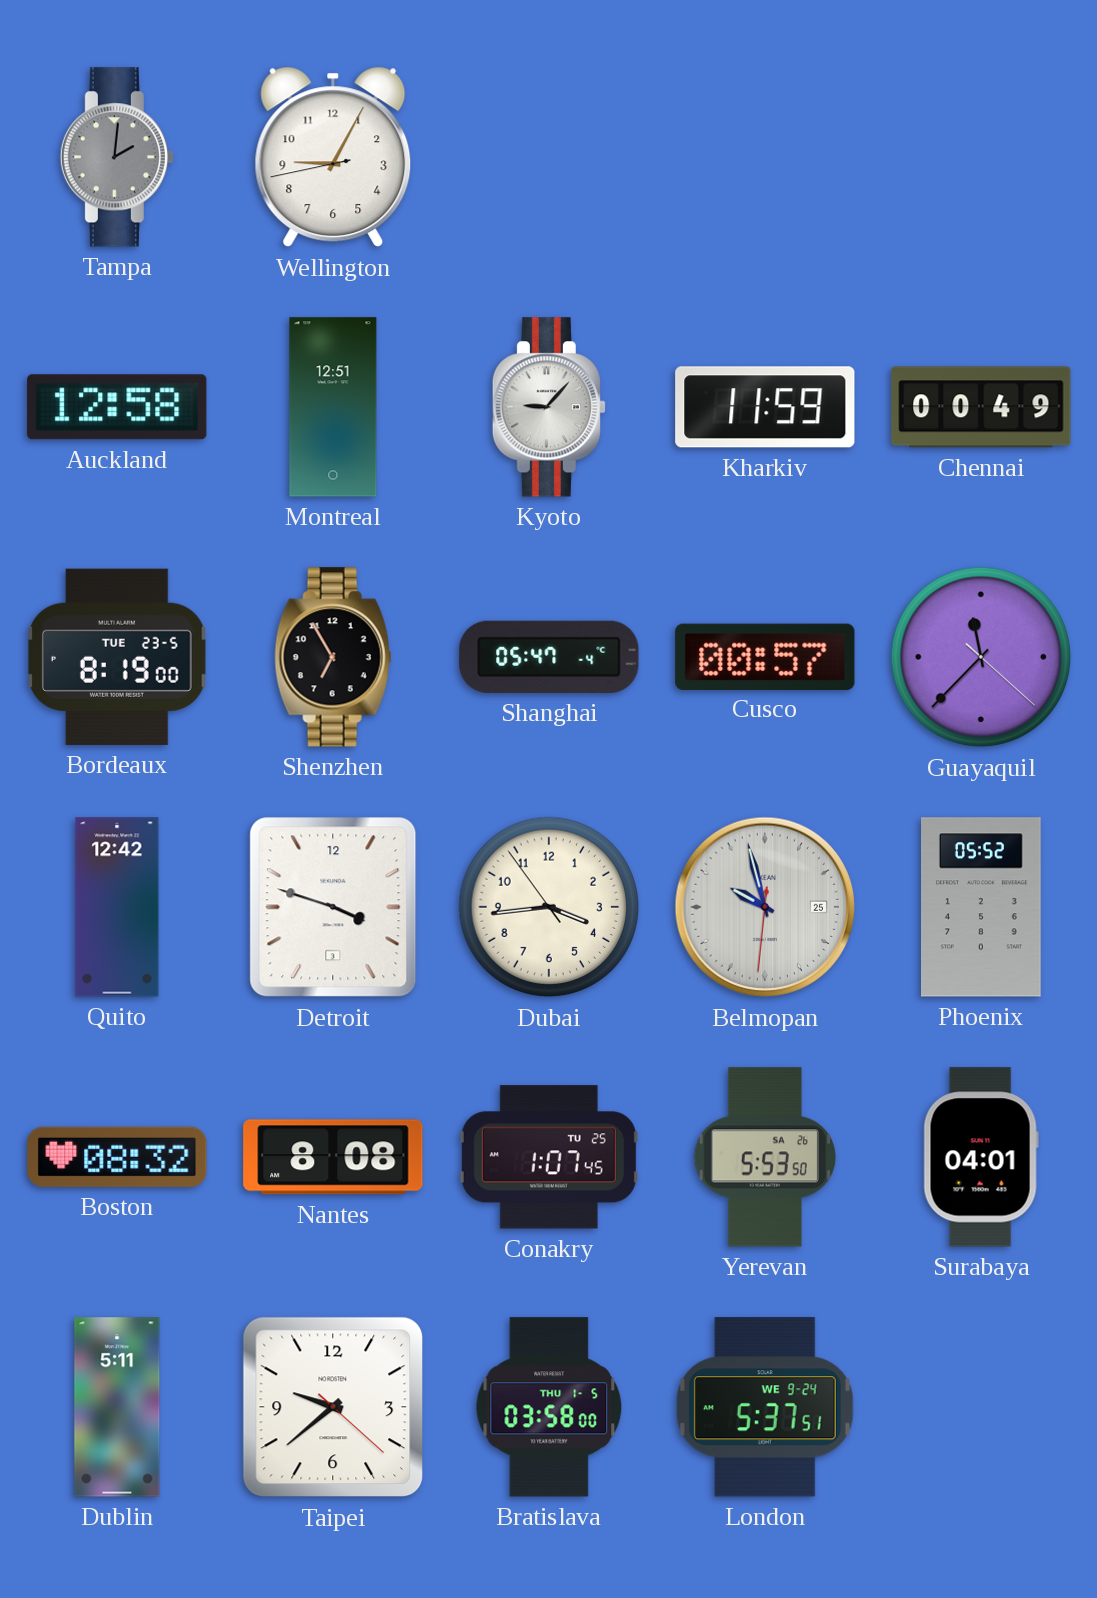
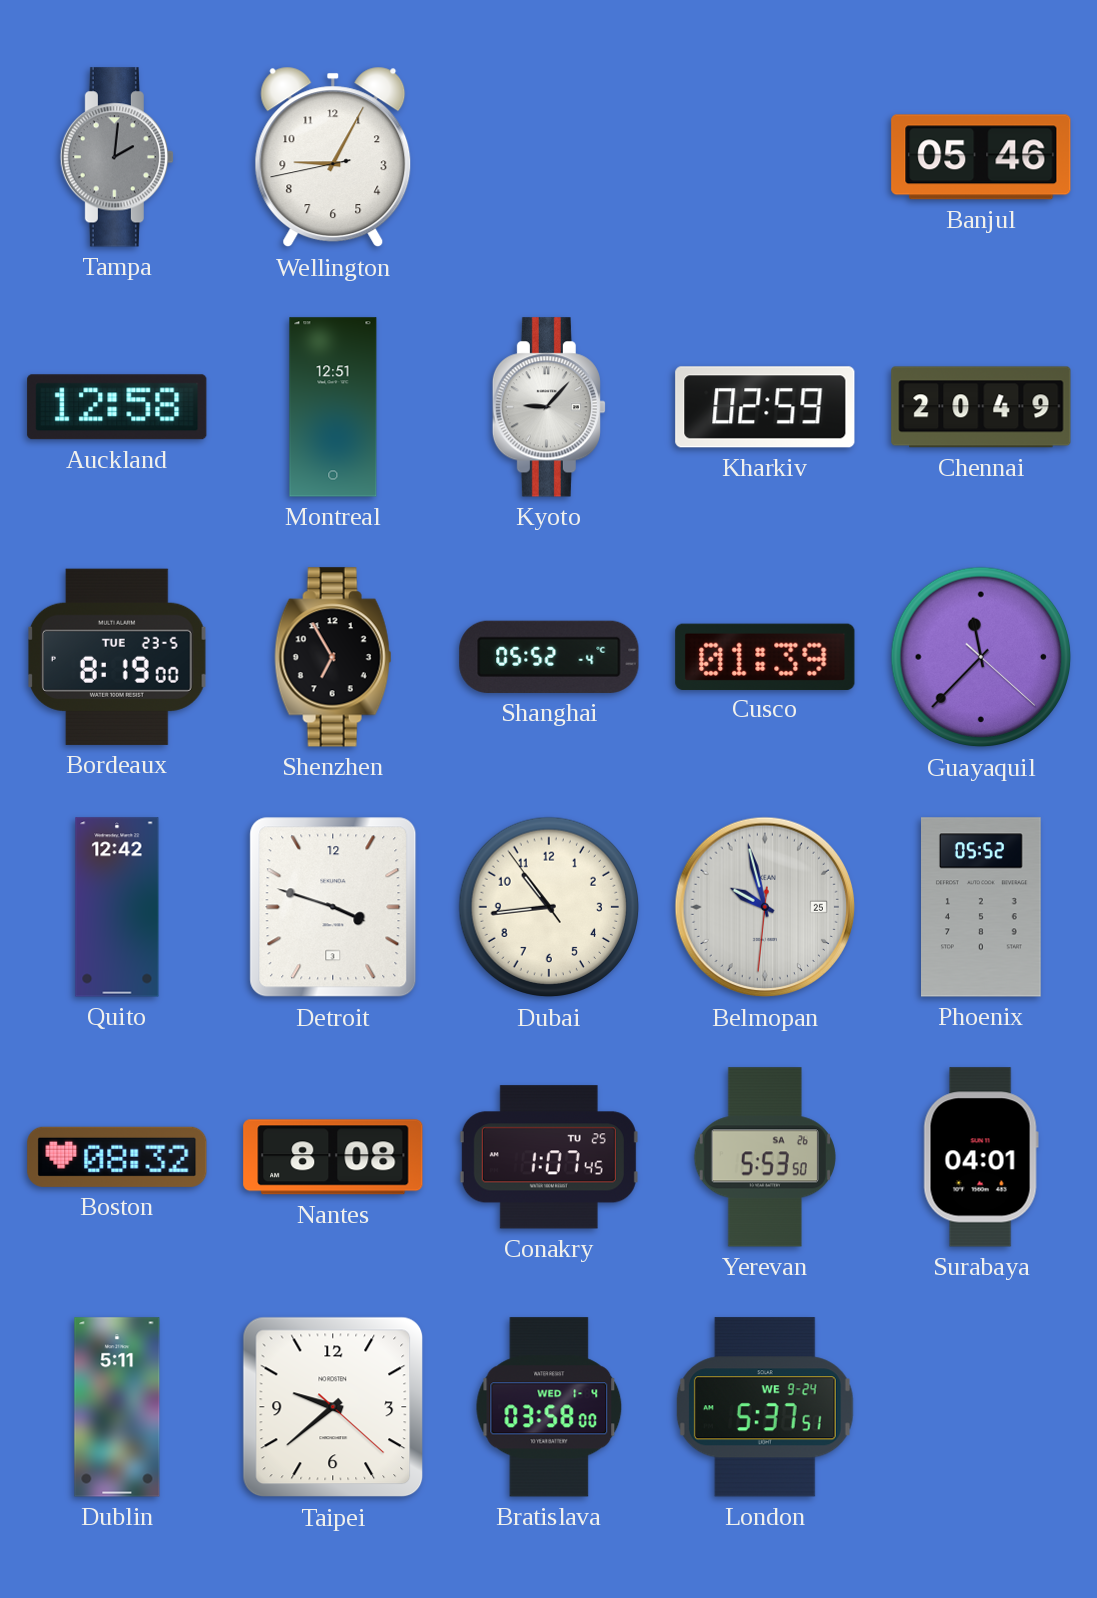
Banjul: none -> 05:46 (981, 157)
Kharkiv: 11:59 -> 02:59 (765, 407)
Chennai: 00:49 -> 20:49 (981, 407)
Shanghai: 05:47 -> 05:52 (549, 657)
Cusco: 00:57 -> 01:39 (765, 656)
Dubai: 3:43 -> 10:43 (549, 907)
Bratislava date: THU 1-5 -> WED 1-4 (549, 1407)
